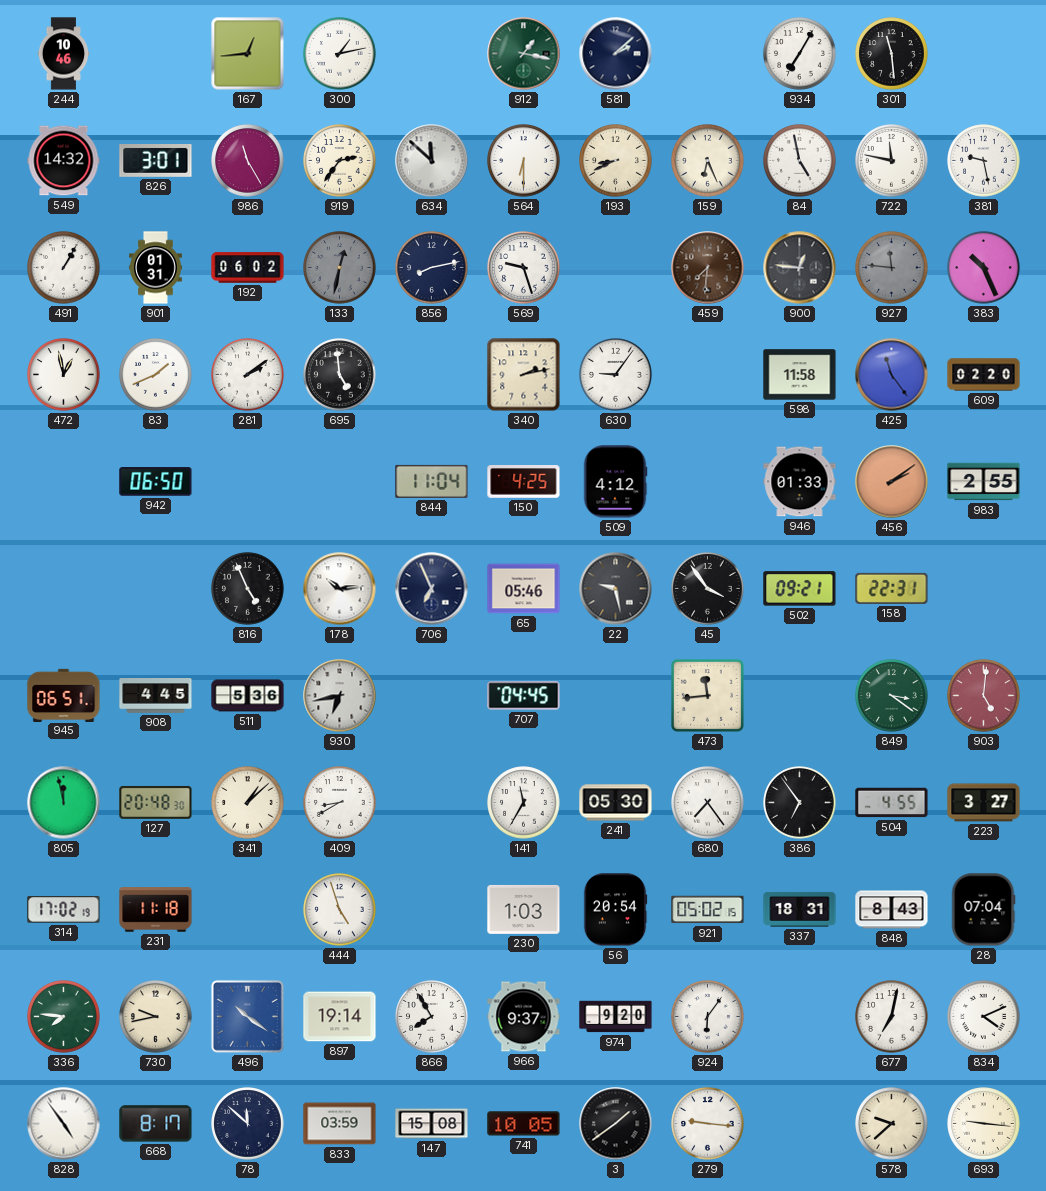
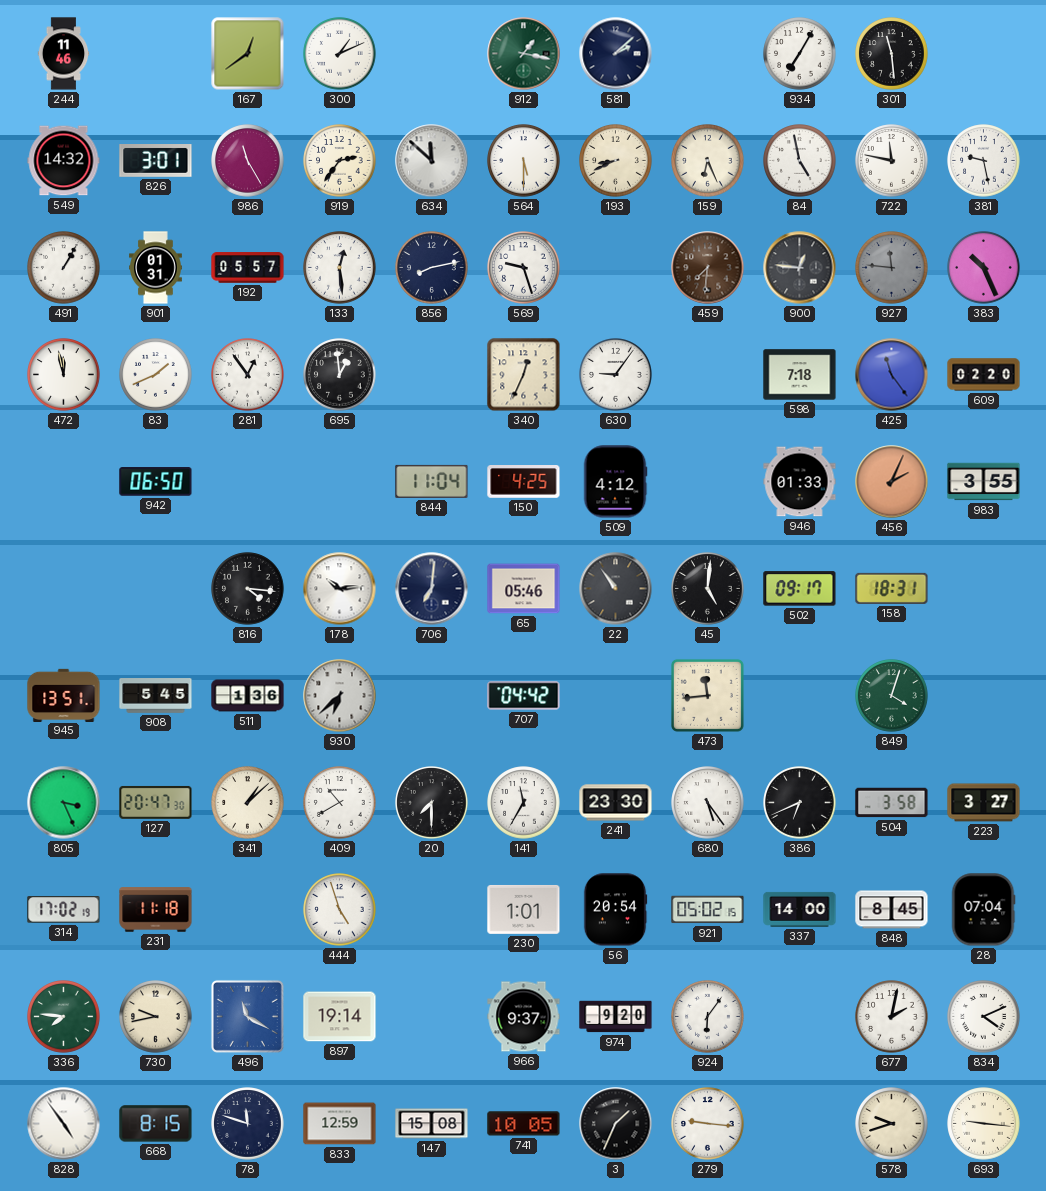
244: 10:46 -> 11:46 (64, 54)
167: 12:44 -> 12:39 (248, 54)
300: 1:13 -> 1:11 (340, 54)
564: 6:30 -> 5:30 (524, 161)
192: 06:02 -> 05:57 (248, 268)
133: 12:32 -> 12:29 (340, 268)
133 dial: grey -> white (340, 268)
472: 12:58 -> 11:58 (64, 375)
281: 2:09 -> 12:54 (248, 375)
695: 4:59 -> 12:59 (340, 375)
340: 2:13 -> 12:34 (524, 375)
598: 11:58 -> 7:18 (800, 375)
456: 2:09 -> 2:04 (892, 482)
983: 2:55 -> 3:55 (984, 482)
816: 4:56 -> 4:16 (248, 589)
706: 6:56 -> 7:01 (432, 589)
22: 9:28 -> 10:54 (616, 589)
45: 3:54 -> 5:01 (708, 589)
502: 09:21 -> 09:17 (800, 589)
158: 22:31 -> 18:31 (892, 588)
945: 06:51 -> 13:51 (64, 695)
908: 4:45 -> 5:45 (156, 696)
511: 5:36 -> 1:36 (248, 696)
930: 6:43 -> 6:38 (340, 696)
707: 04:45 -> 04:42 (524, 696)
849: 3:21 -> 4:03 (892, 696)
903: 5:01 -> none (984, 696)
805: 11:58 -> 3:26 (64, 803)
127: 20:48 -> 20:47 (156, 802)
409: 8:40 -> 10:40 (340, 803)
20: none -> 7:30 (432, 803)
241: 05:30 -> 23:30 (616, 803)
680: 7:24 -> 5:24 (708, 803)
386: 6:54 -> 6:41 (800, 803)
504: 4:55 -> 3:58 (892, 803)
230: 1:03 -> 1:01 (524, 909)
337: 18:31 -> 14:00 (800, 909)
848: 8:43 -> 8:45 (892, 910)
496: 10:21 -> 11:20 (247, 1016)
866: 7:55 -> none (432, 1017)
677: 7:02 -> 2:02 (892, 1017)
668: 8:17 -> 8:15 (156, 1124)
78: 11:52 -> 11:48 (248, 1124)
833: 03:59 -> 12:59 (340, 1124)
3: 1:39 -> 1:34 (616, 1124)
578: 9:38 -> 9:42 (892, 1124)
